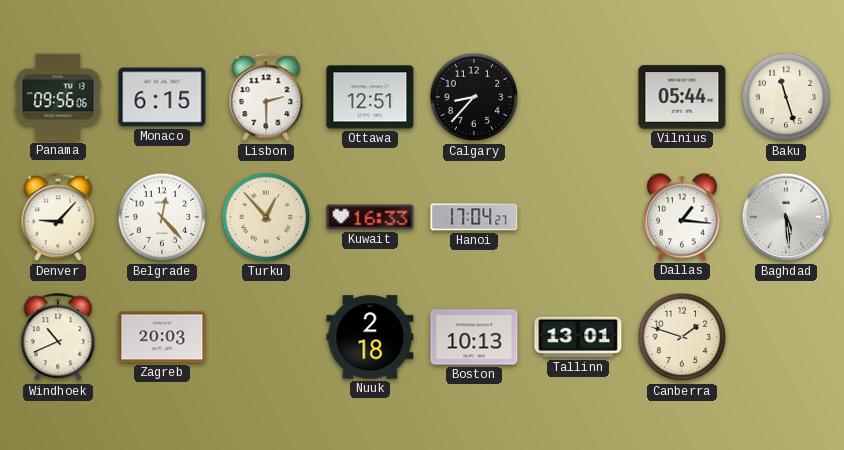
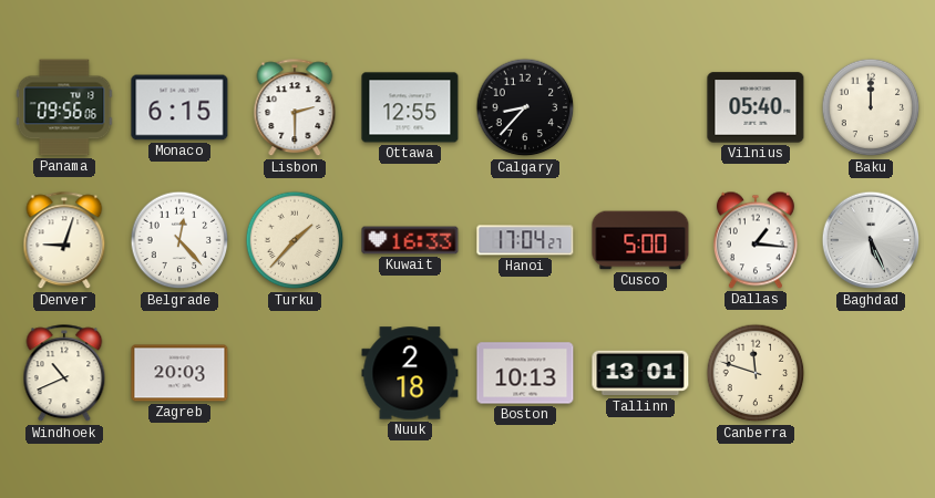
Ottawa: 12:51 -> 12:55 (410, 107)
Vilnius: 05:44 -> 05:40 (756, 107)
Baku: 11:27 -> 12:00 (871, 107)
Denver: 9:07 -> 9:03 (64, 241)
Turku: 12:53 -> 1:37 (295, 240)
Cusco: none -> 5:00 (640, 240)
Baghdad: 5:29 -> 5:26 (871, 240)
Canberra: 1:48 -> 11:48 (756, 373)
